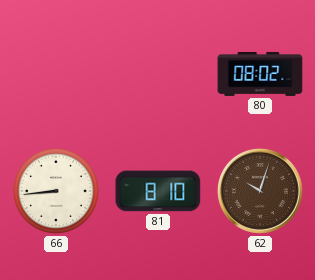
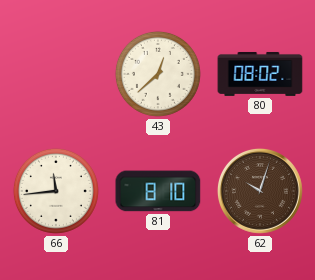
43: none -> 12:38 (158, 74)
66: 8:44 -> 11:44 (56, 191)
